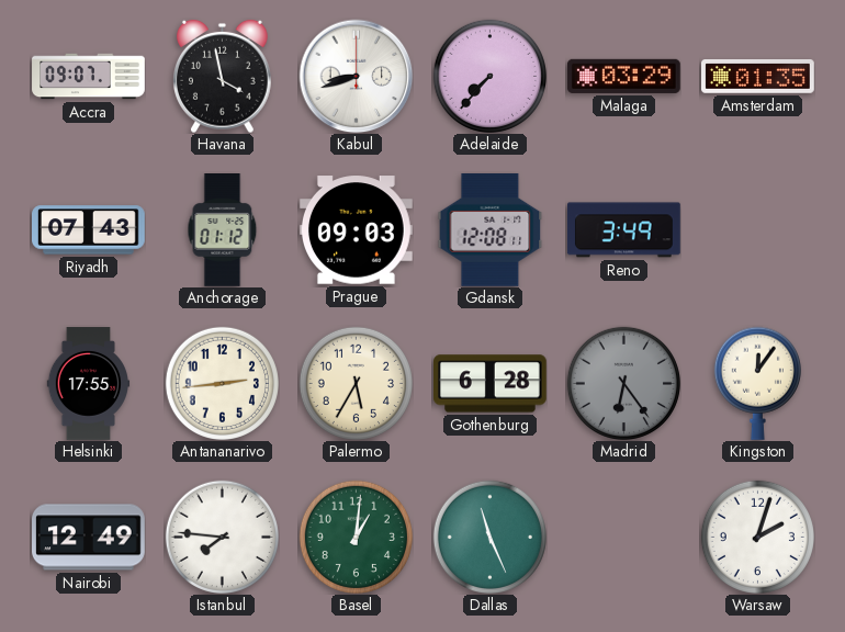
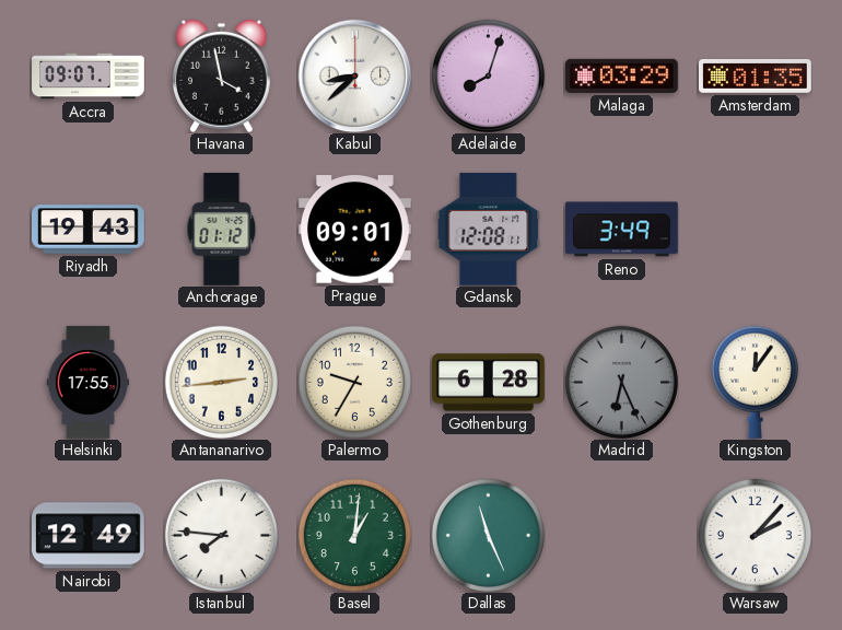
Kabul: 8:42 -> 8:38 (354, 75)
Adelaide: 7:37 -> 8:03 (488, 75)
Riyadh: 07:43 -> 19:43 (89, 230)
Prague: 09:03 -> 09:01 (354, 230)
Palermo: 5:35 -> 9:35 (354, 382)
Madrid: 6:24 -> 6:26 (621, 382)
Warsaw: 2:03 -> 2:07 (755, 535)
